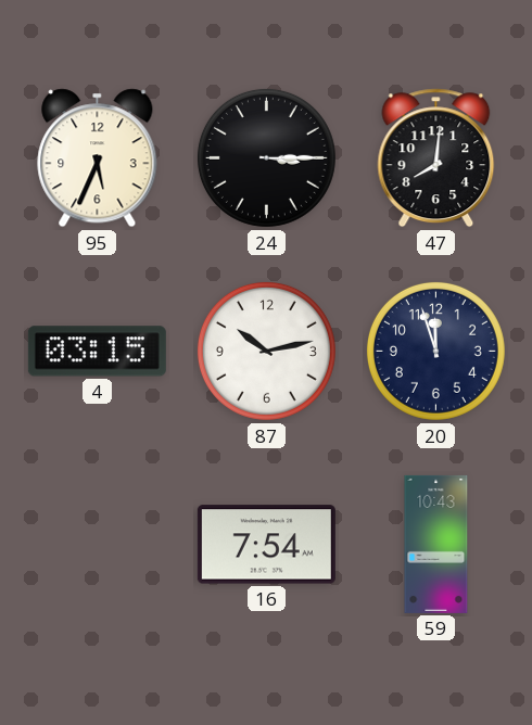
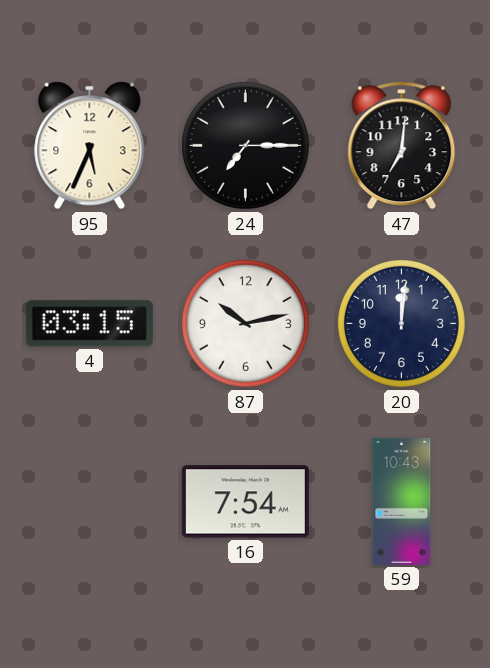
24: 3:15 -> 7:15 (245, 145)
47: 8:01 -> 7:01 (402, 146)
20: 11:57 -> 12:01 (401, 323)
